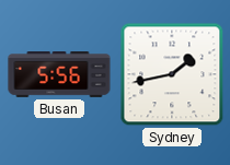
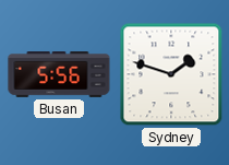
Sydney: 1:43 -> 1:48 (171, 74)
